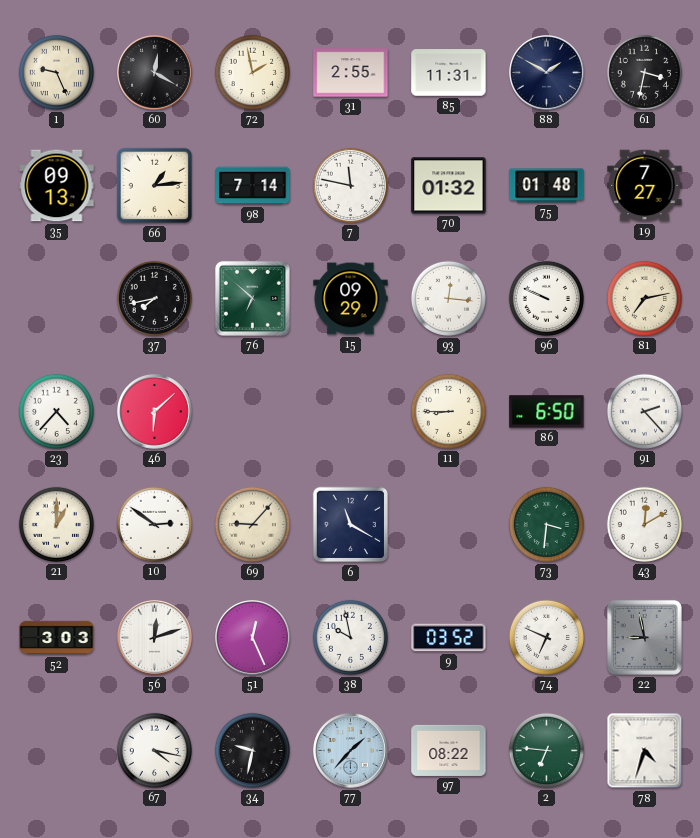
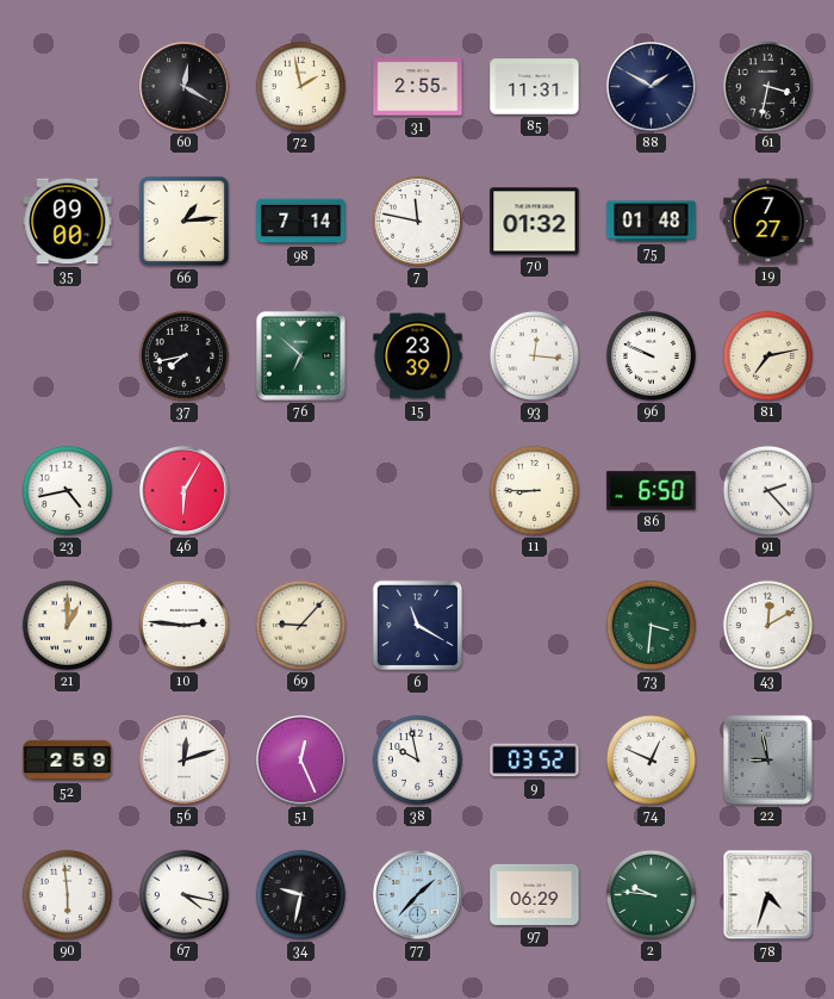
1: 9:26 -> none (56, 72)
35: 09:13 -> 09:00 (68, 222)
15: 09:29 -> 23:39 (418, 356)
23: 4:37 -> 4:43 (67, 490)
46: 6:08 -> 6:05 (185, 491)
10: 2:51 -> 2:46 (183, 625)
52: 3:03 -> 2:59 (68, 761)
74: 6:49 -> 12:49 (651, 759)
90: none -> 5:59 (67, 894)
97: 08:22 -> 06:29 (535, 894)
2: 6:46 -> 9:46 (651, 894)
